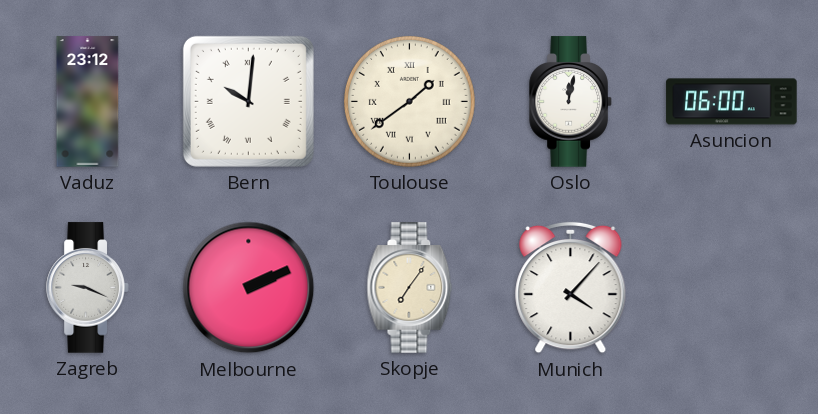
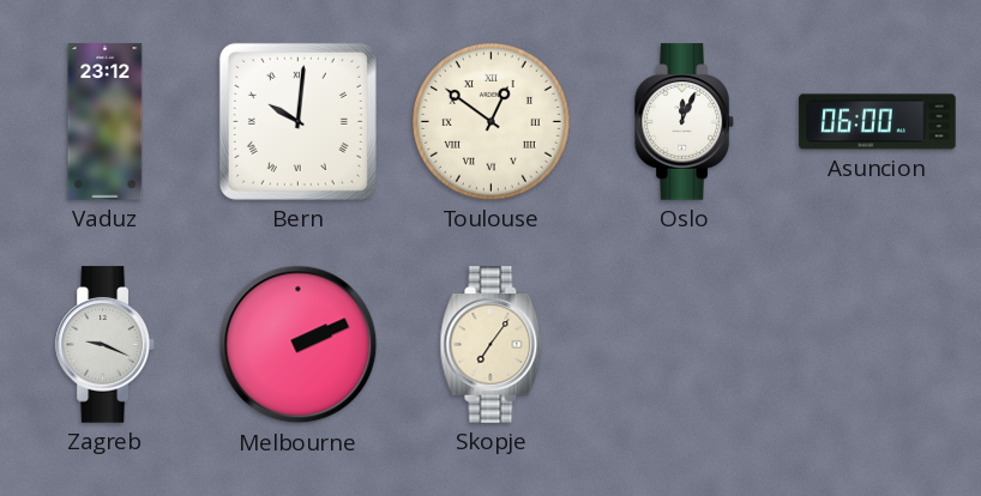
Toulouse: 1:39 -> 12:51 (490, 121)
Oslo: 12:02 -> 12:04 (685, 122)
Munich: 4:07 -> none (571, 288)
